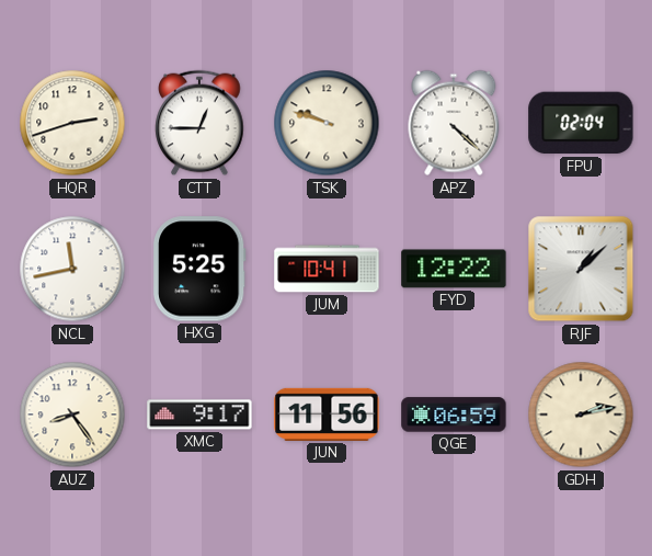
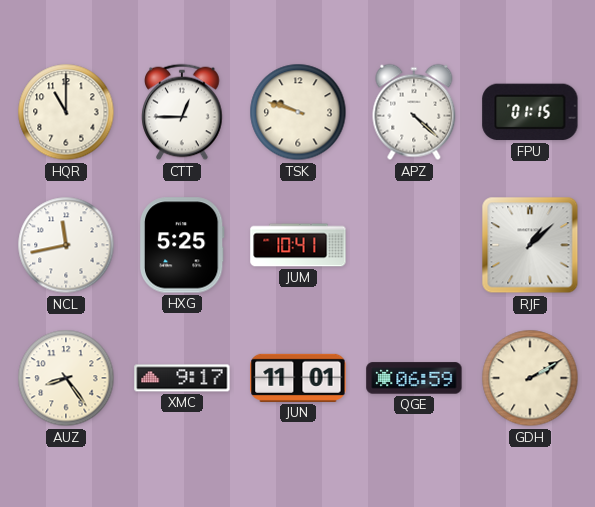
HQR: 2:42 -> 11:00 (66, 112)
FPU: 02:04 -> 01:15 (530, 112)
FYD: 12:22 -> none (454, 269)
JUN: 11:56 -> 11:01 (298, 378)
GDH: 2:13 -> 2:10 (530, 378)
